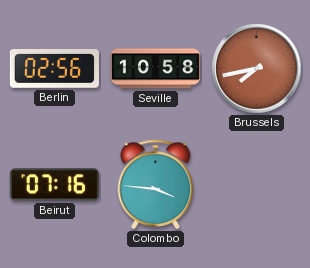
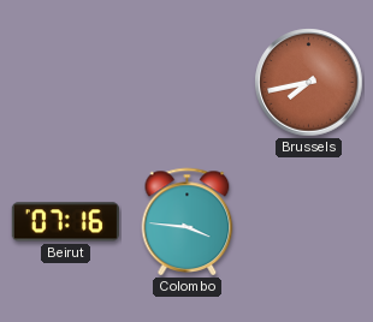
Berlin: 02:56 -> none (54, 69)
Seville: 10:58 -> none (155, 69)
